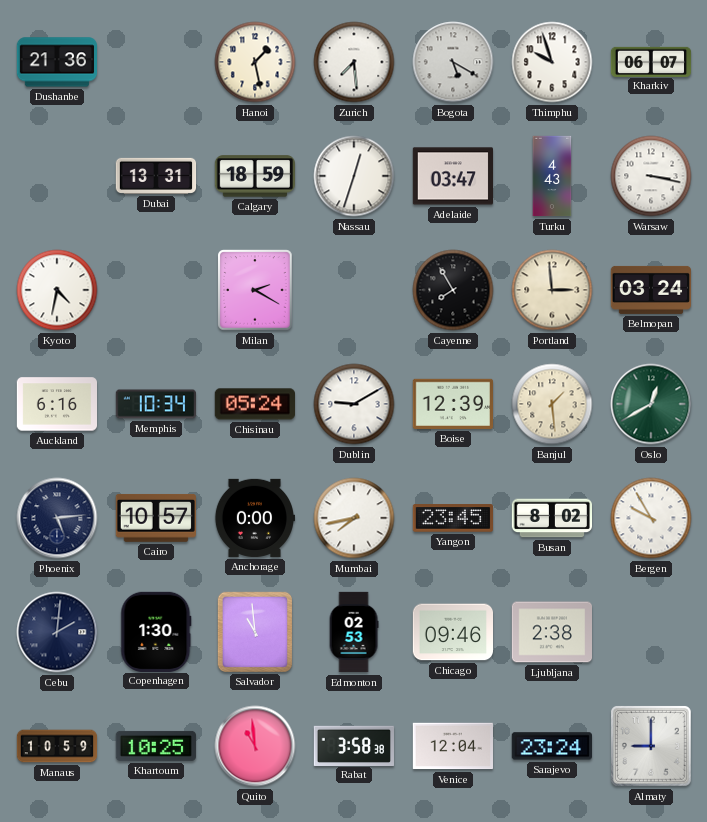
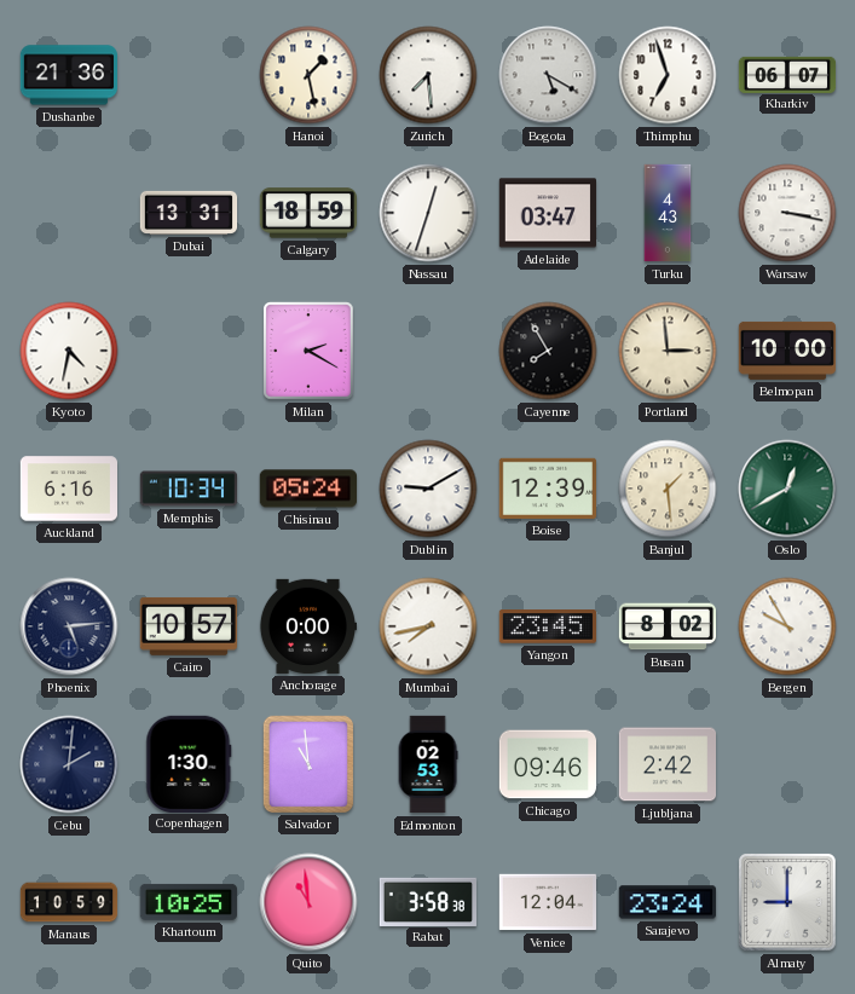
Thimphu: 9:57 -> 6:57 (668, 75)
Belmopan: 03:24 -> 10:00 (787, 351)
Ljubljana: 2:38 -> 2:42 (666, 764)
